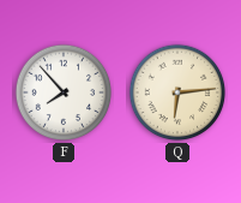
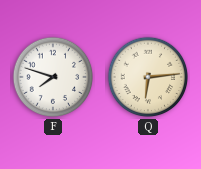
F: 7:53 -> 7:48 (53, 77)
